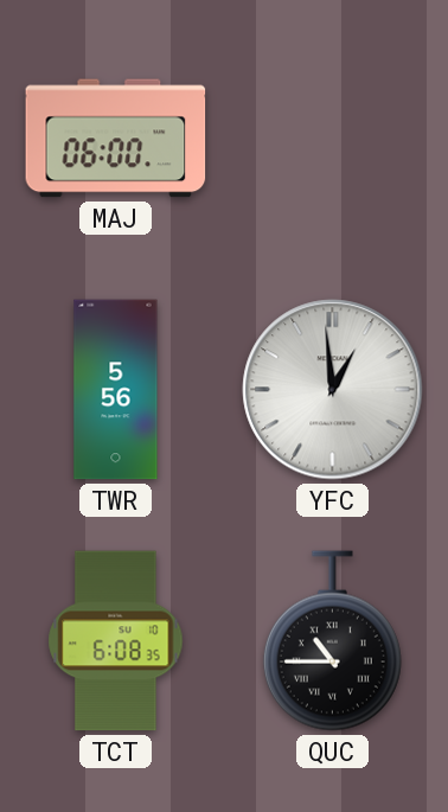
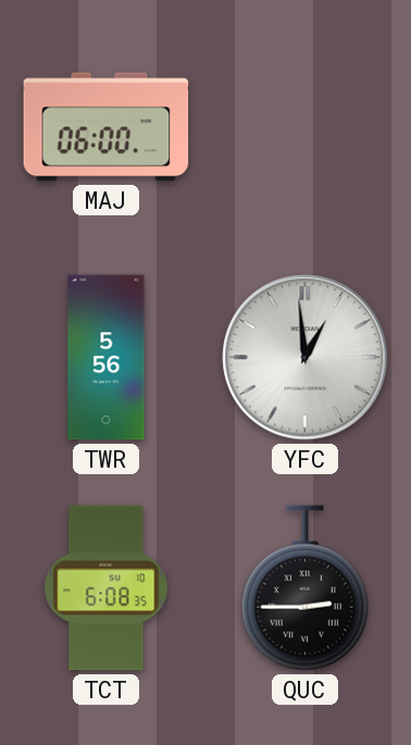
QUC: 10:45 -> 2:45 (304, 588)
